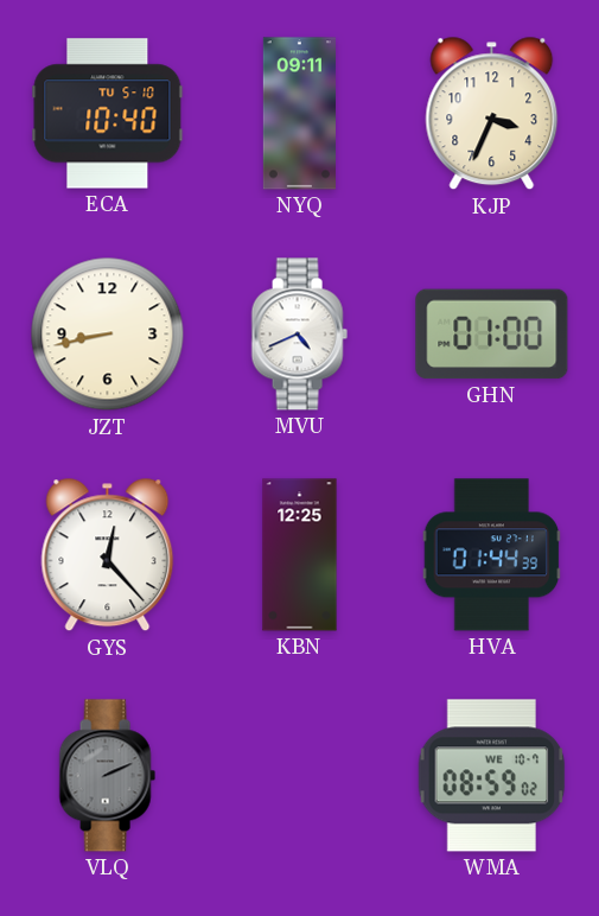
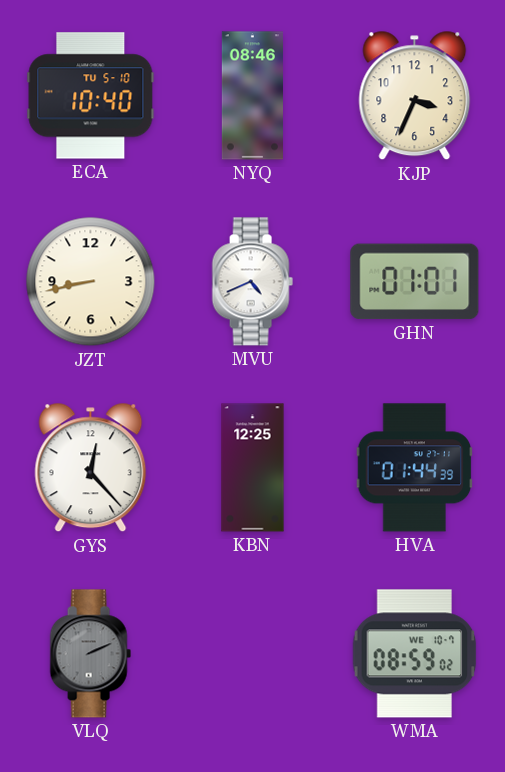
NYQ: 09:11 -> 08:46 (252, 96)
GHN: 01:00 -> 01:01 (415, 282)
